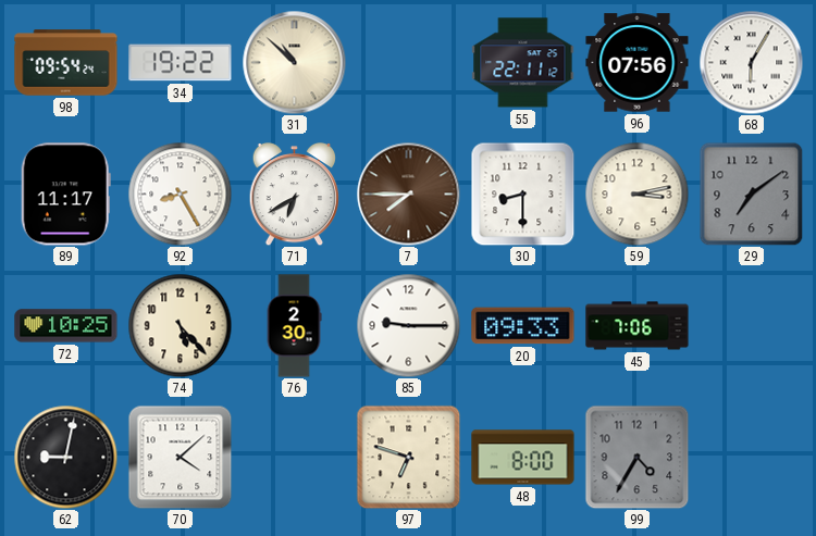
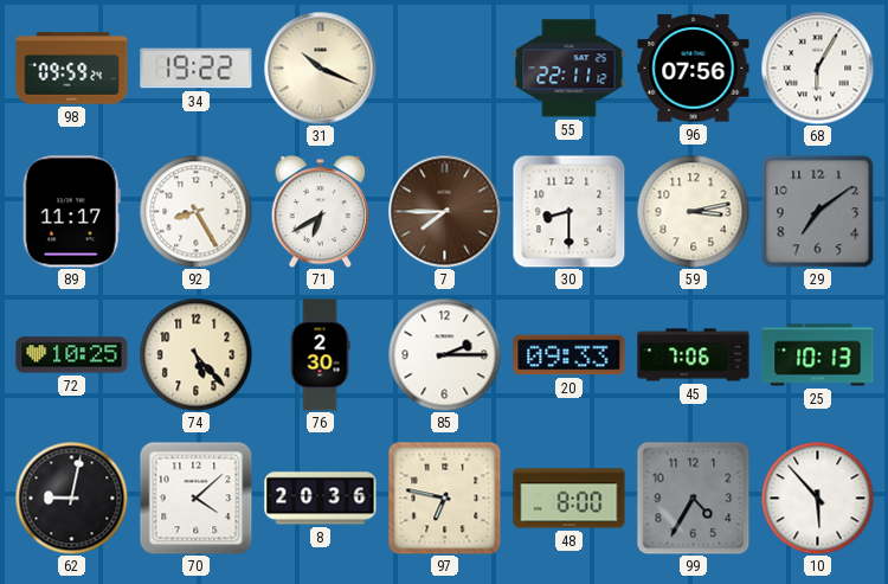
98: 09:54 -> 09:59 (72, 69)
31: 10:52 -> 10:19 (320, 68)
85: 9:15 -> 2:15 (444, 354)
25: none -> 10:13 (818, 355)
8: none -> 20:36 (321, 499)
97: 6:48 -> 6:47 (444, 498)
10: none -> 5:53 (817, 498)
